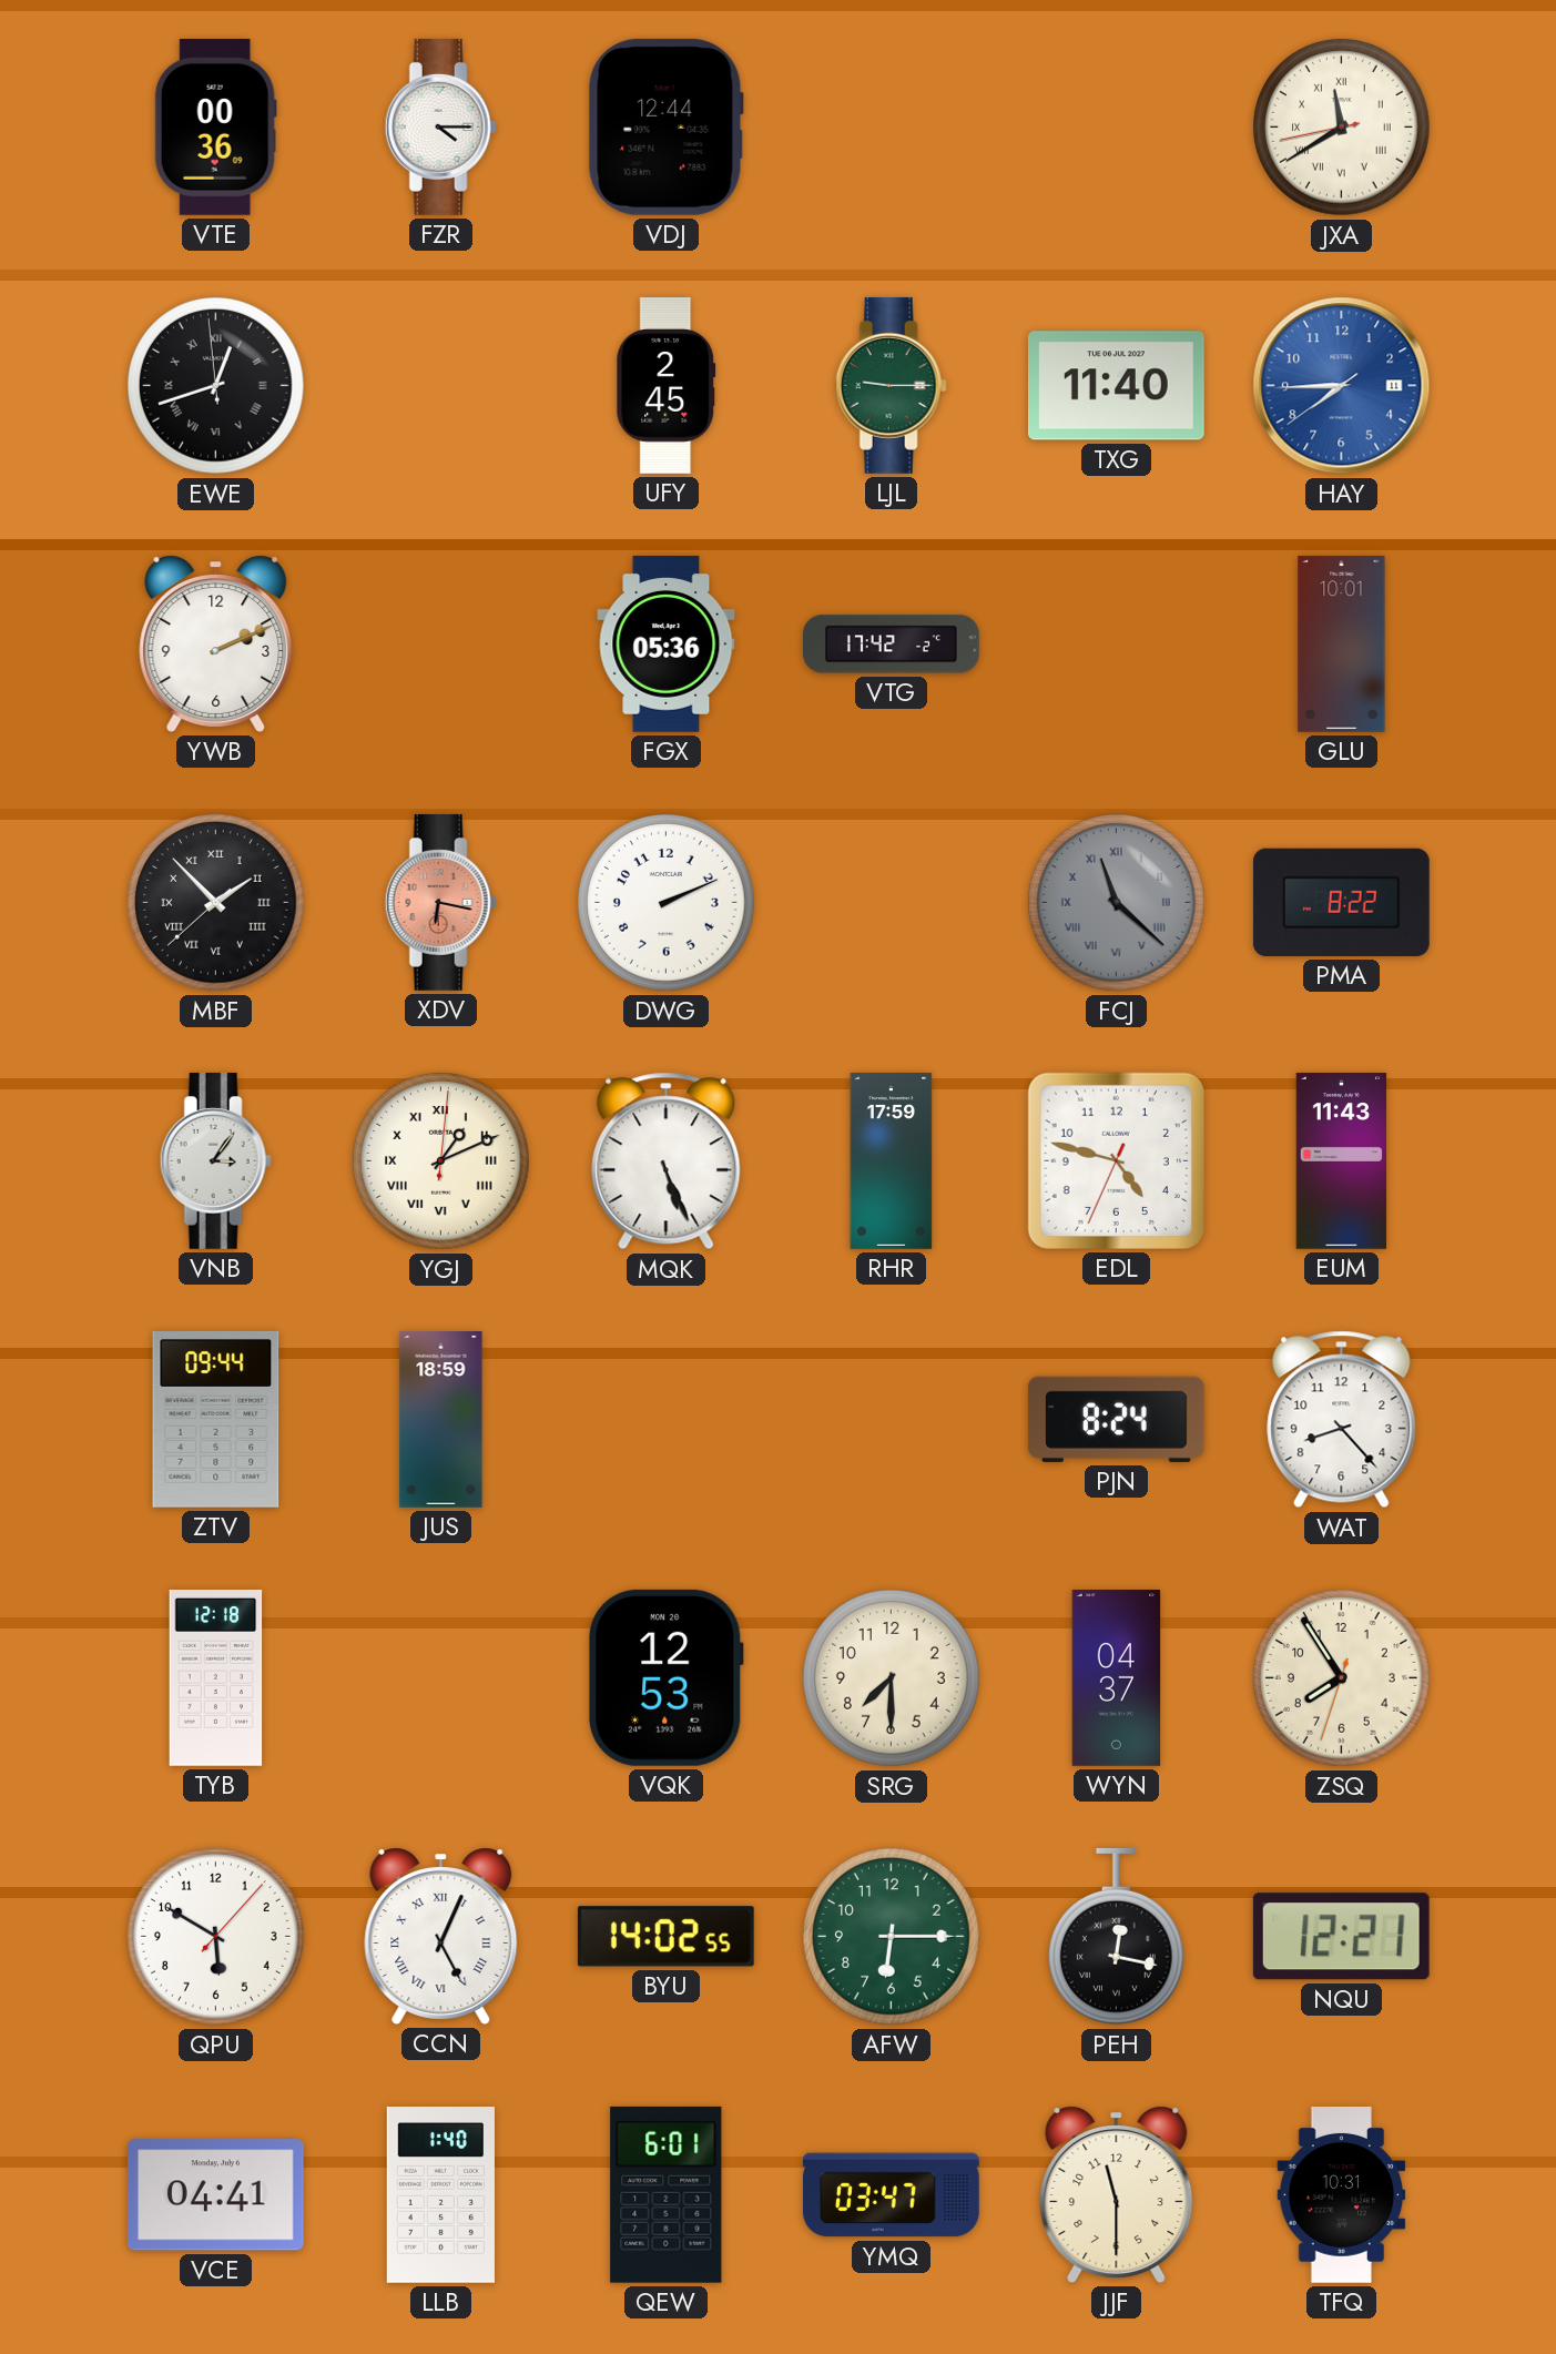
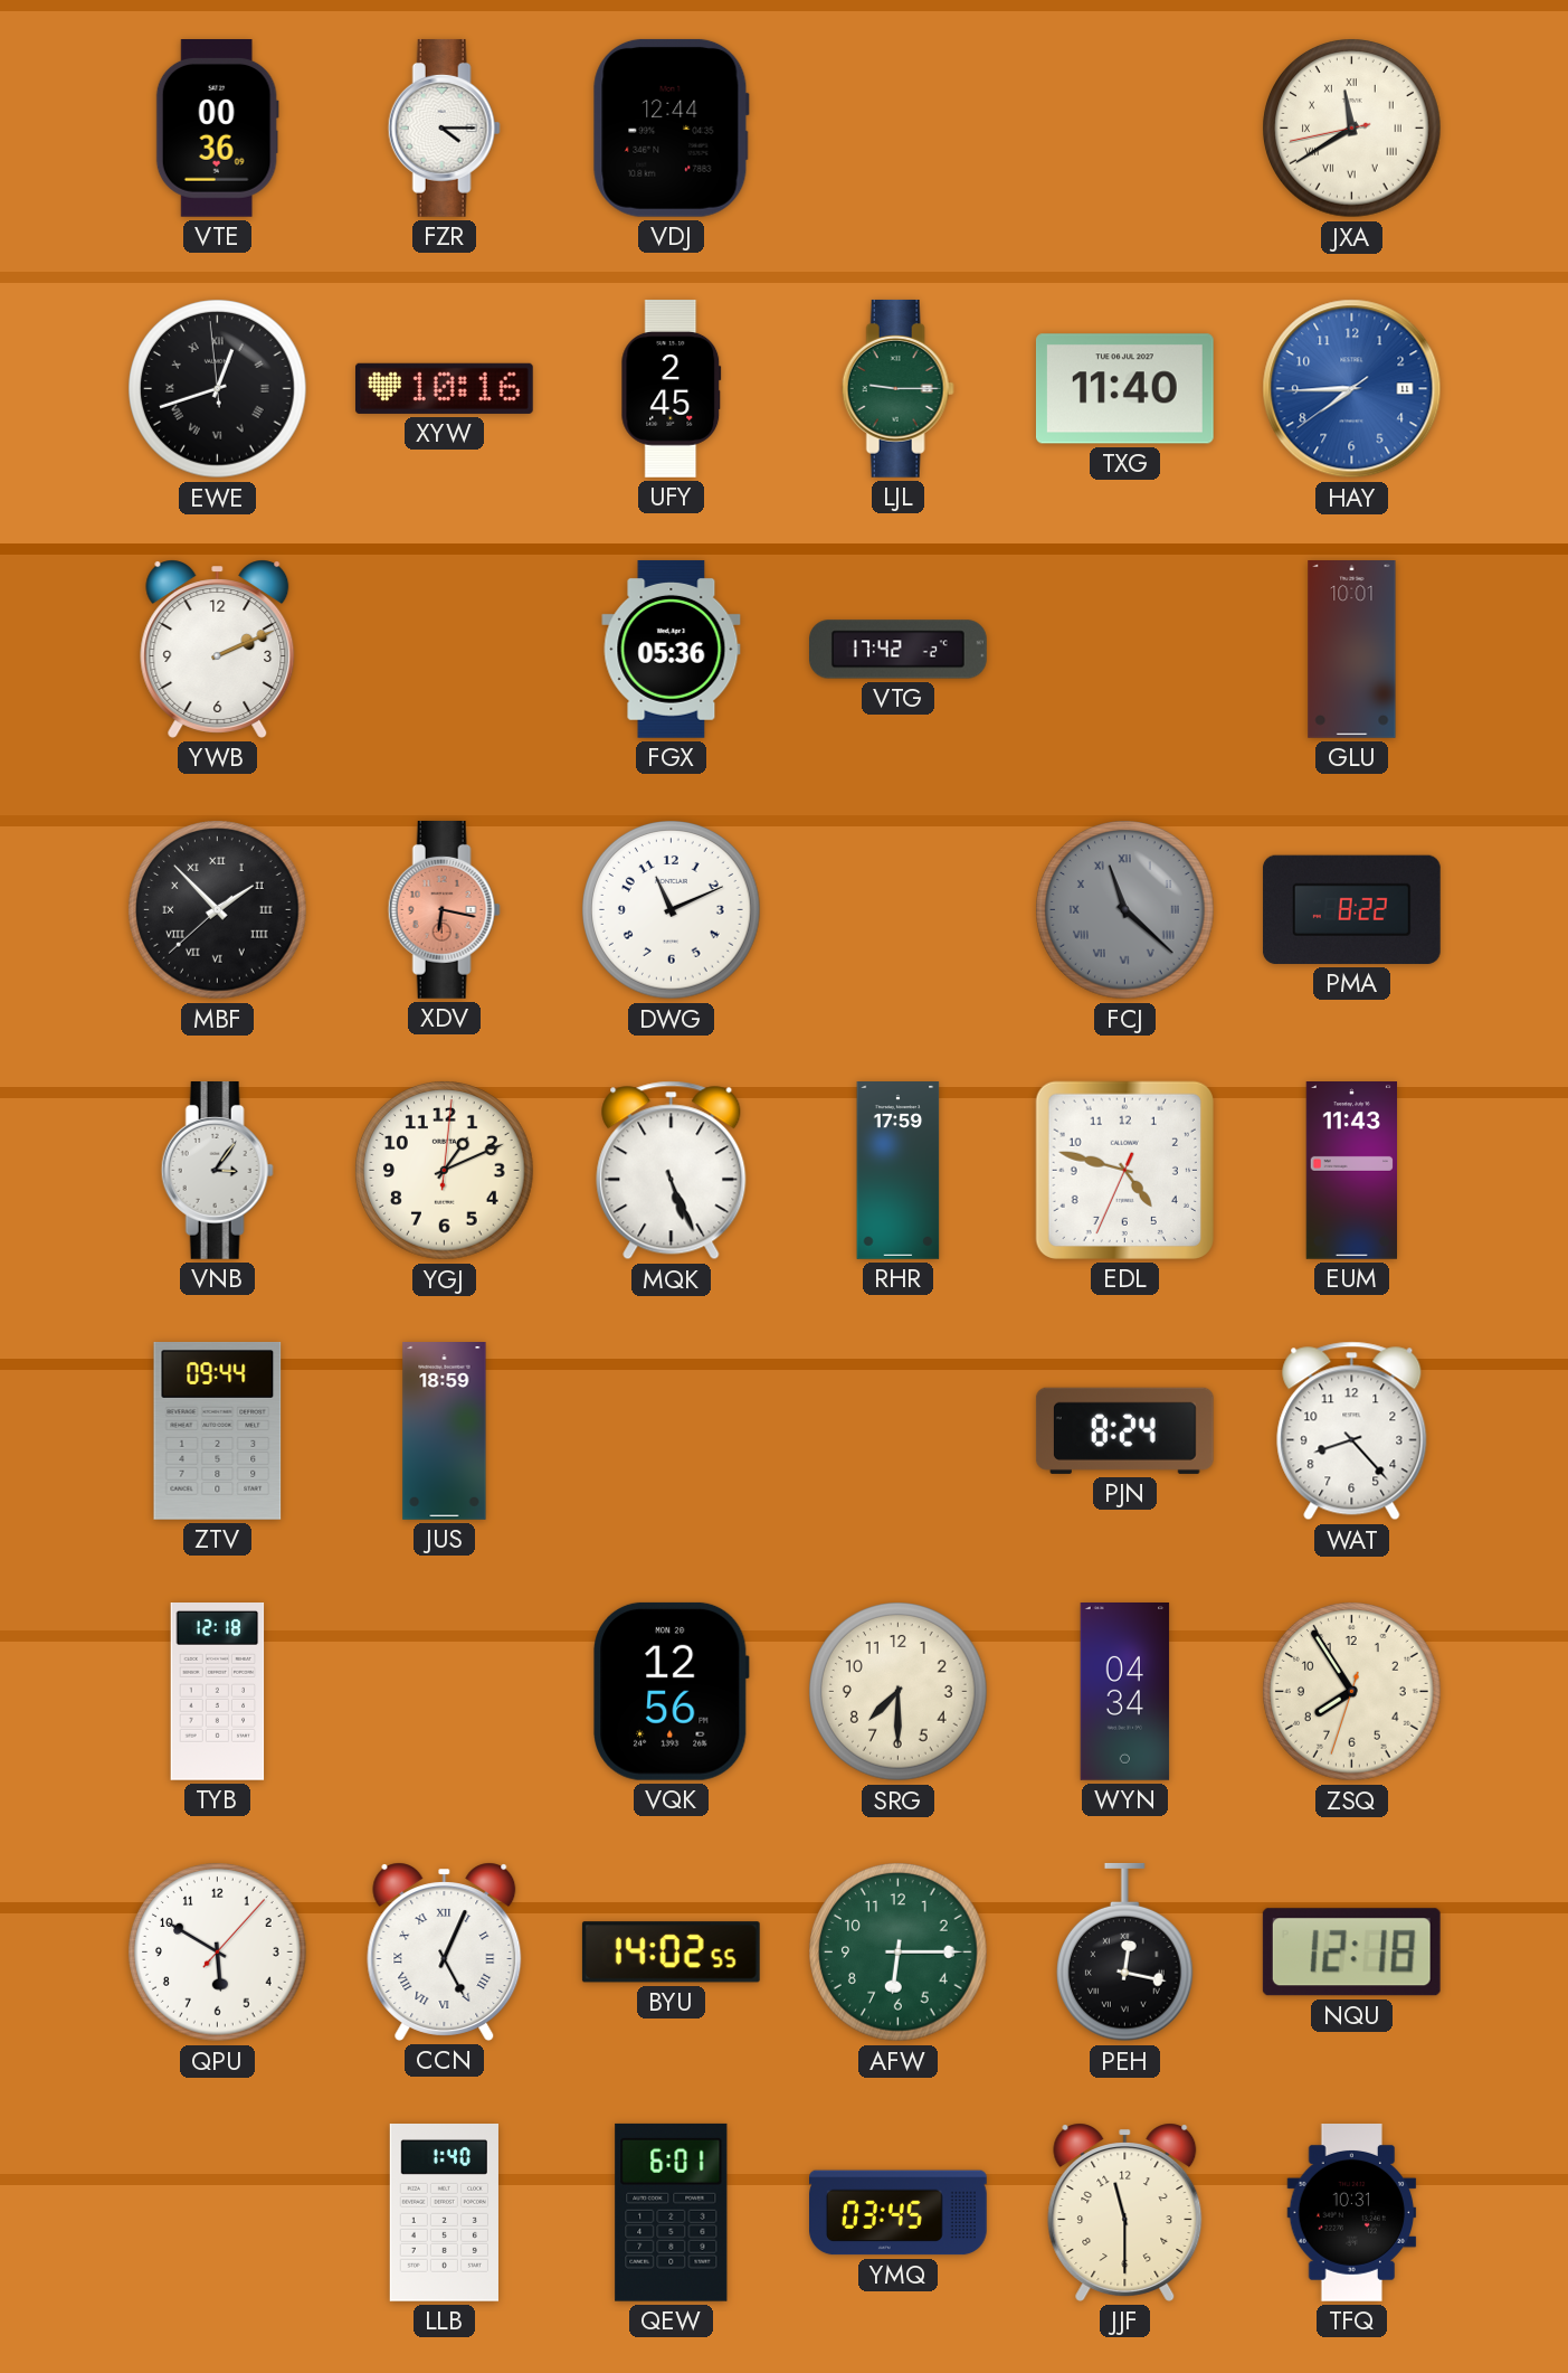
XYW: none -> 10:16 (444, 388)
DWG: 2:11 -> 11:11 (672, 910)
YGJ numerals: Roman -> Arabic (445, 1171)
VQK: 12:53 -> 12:56 (672, 1691)
WYN: 04:37 -> 04:34 (1125, 1692)
NQU: 12:21 -> 12:18 (1351, 1953)
VCE: 04:41 -> none (215, 2195)
YMQ: 03:47 -> 03:45 (899, 2213)
